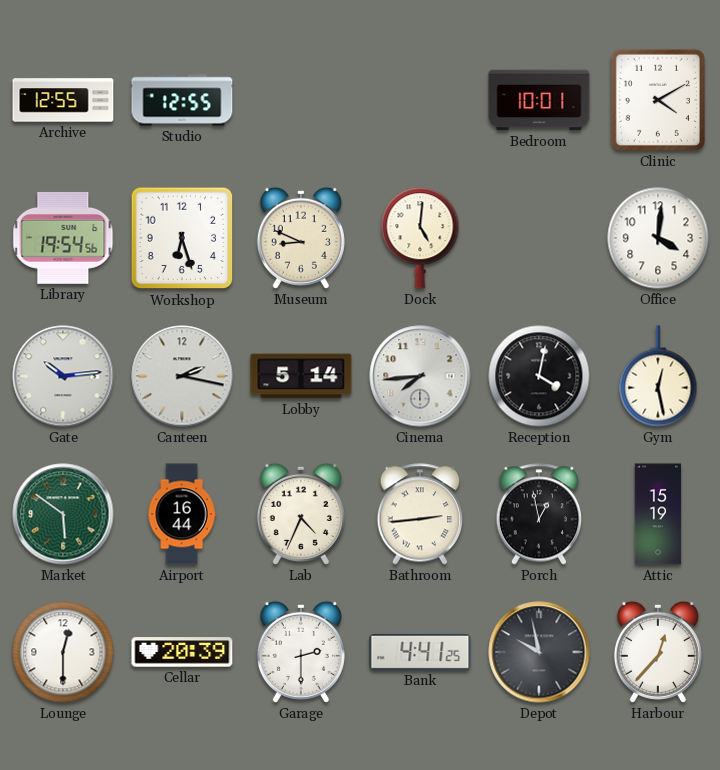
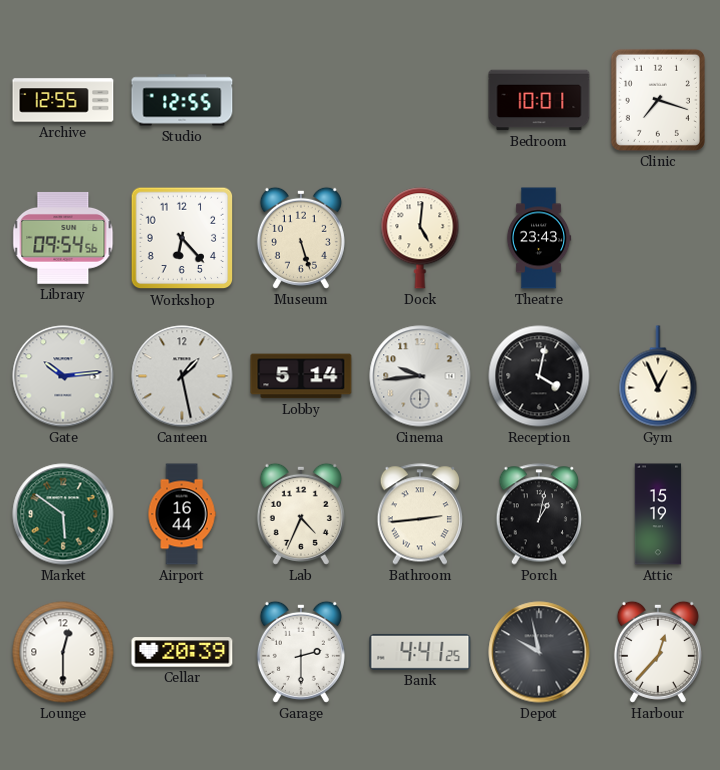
Clinic: 4:10 -> 7:18 (658, 100)
Library: 19:54 -> 09:54 (63, 238)
Workshop: 6:27 -> 6:23 (182, 238)
Museum: 8:49 -> 5:27 (301, 238)
Theatre: none -> 23:43 (539, 238)
Office: 4:01 -> none (658, 238)
Canteen: 2:17 -> 1:28 (182, 376)
Cinema: 7:44 -> 9:44 (420, 376)
Gym: 12:28 -> 12:56 (658, 376)
Porch: 12:58 -> 1:02 (539, 514)
